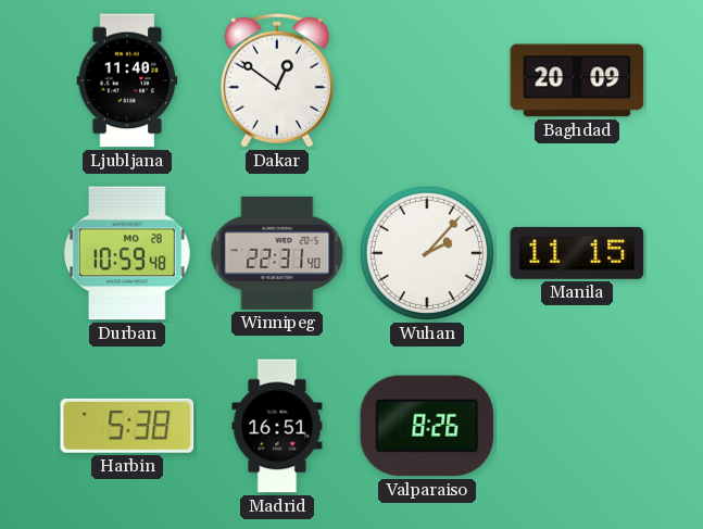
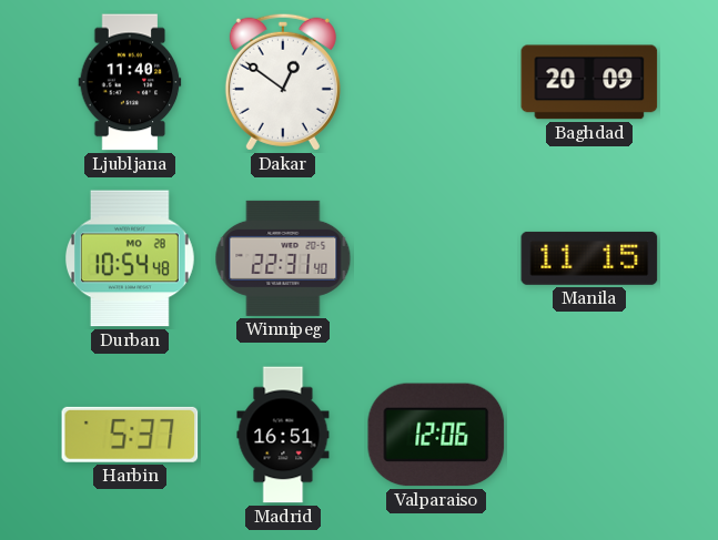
Durban: 10:59 -> 10:54 (130, 258)
Wuhan: 2:07 -> none (427, 253)
Harbin: 5:38 -> 5:37 (130, 435)
Valparaiso: 8:26 -> 12:06 (436, 435)
